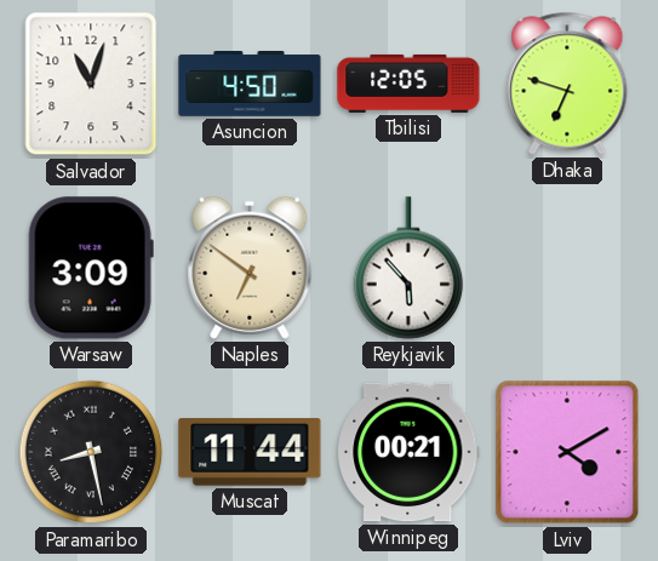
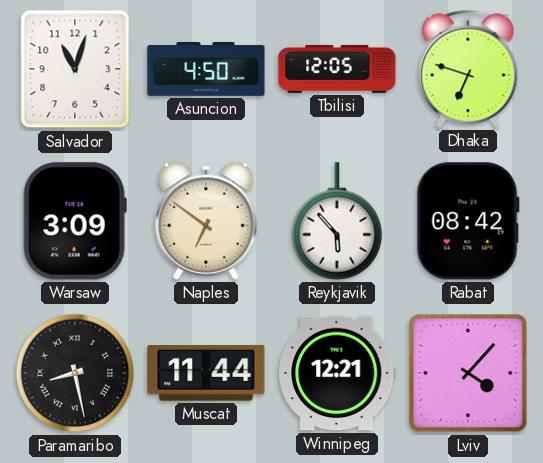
Rabat: none -> 08:42 (468, 221)
Winnipeg: 00:21 -> 12:21 (337, 373)
Lviv: 4:10 -> 4:07 (468, 373)
